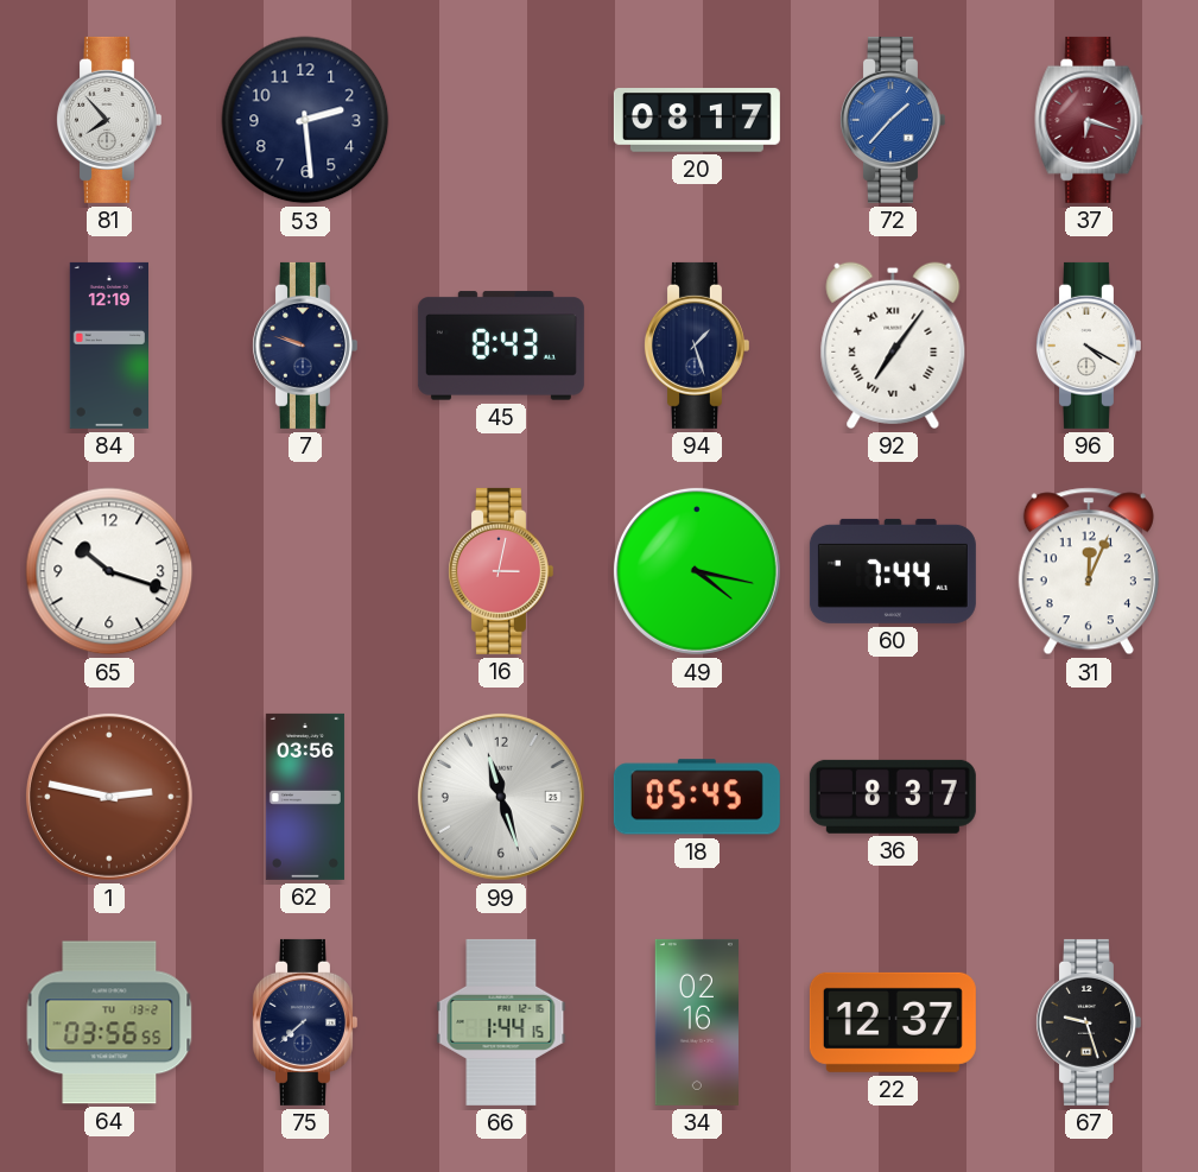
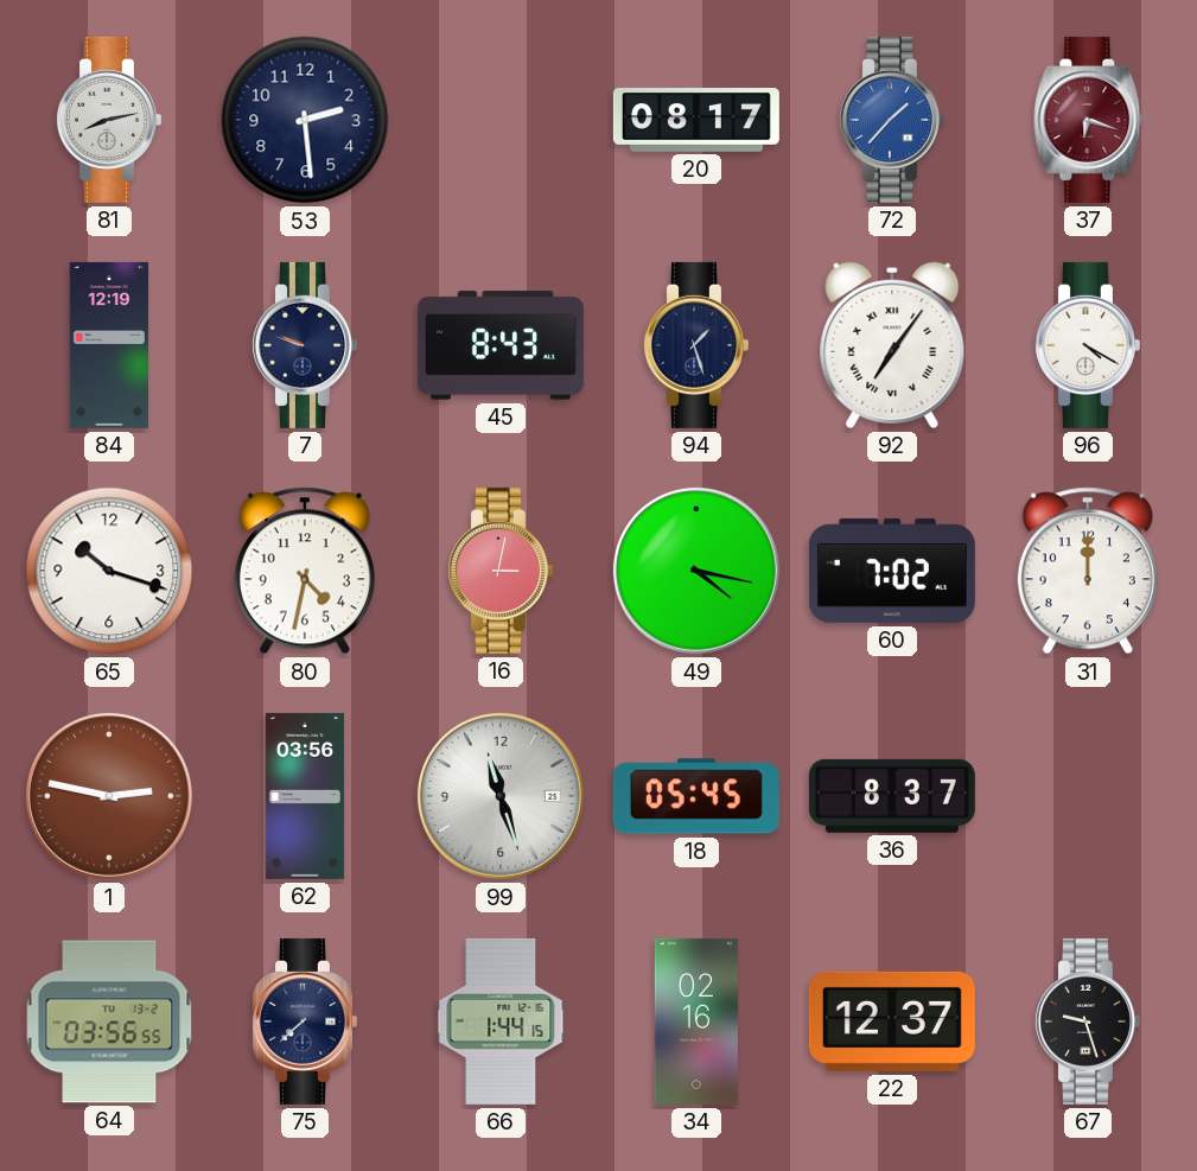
81: 7:53 -> 8:13 (108, 120)
80: none -> 4:32 (305, 571)
60: 7:44 -> 7:02 (892, 571)
31: 12:04 -> 12:00 (1088, 571)
